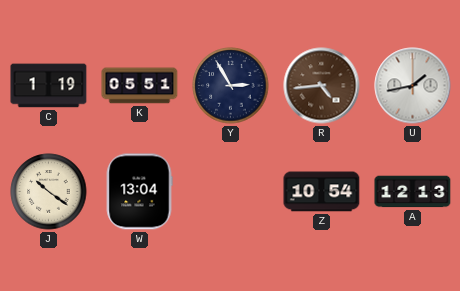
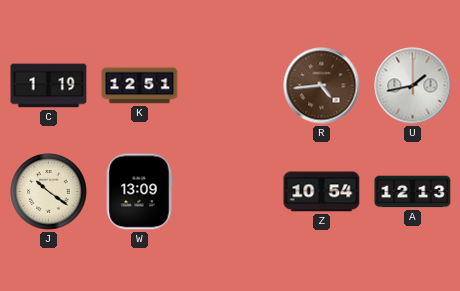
K: 05:51 -> 12:51 (140, 86)
Y: 2:55 -> none (231, 86)
W: 13:04 -> 13:09 (139, 192)
